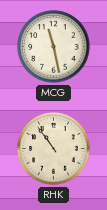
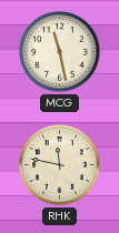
RHK: 10:54 -> 11:47 (60, 165)
